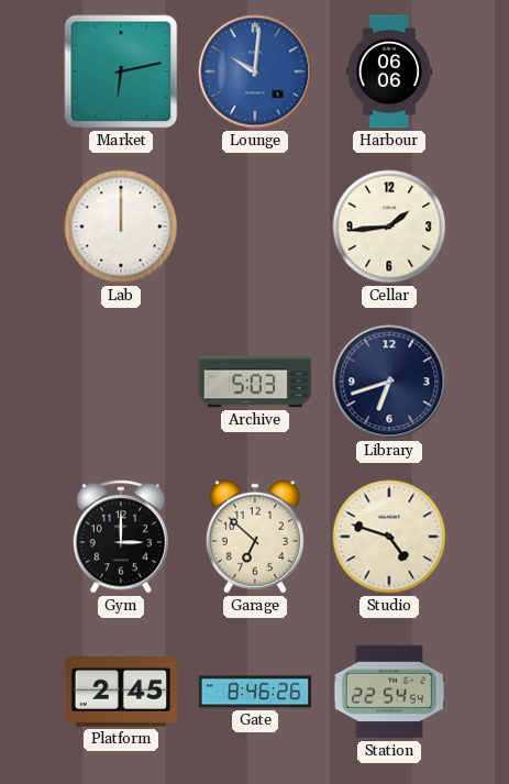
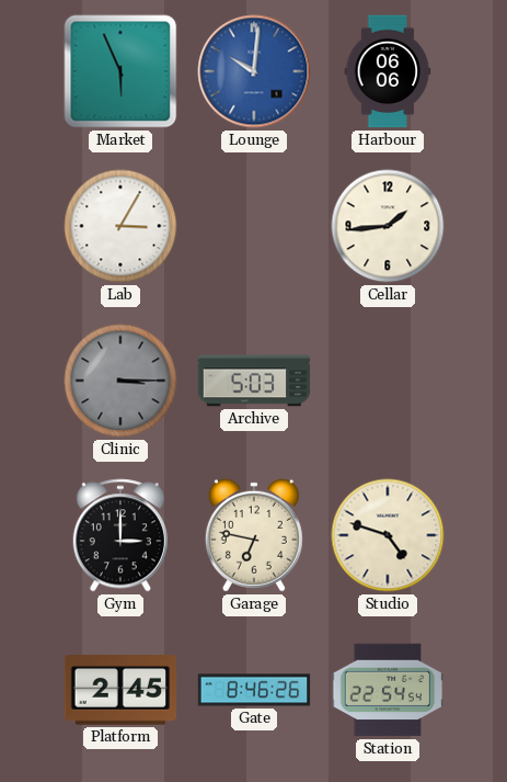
Market: 6:13 -> 5:56 (120, 71)
Lab: 12:00 -> 3:05 (120, 226)
Clinic: none -> 3:15 (120, 381)
Library: 6:42 -> none (389, 382)
Garage: 6:52 -> 6:47 (254, 535)
